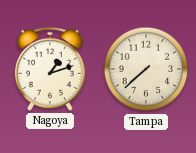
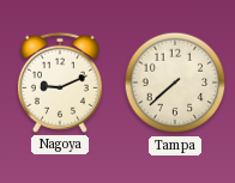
Nagoya: 1:12 -> 9:11 (60, 83)
